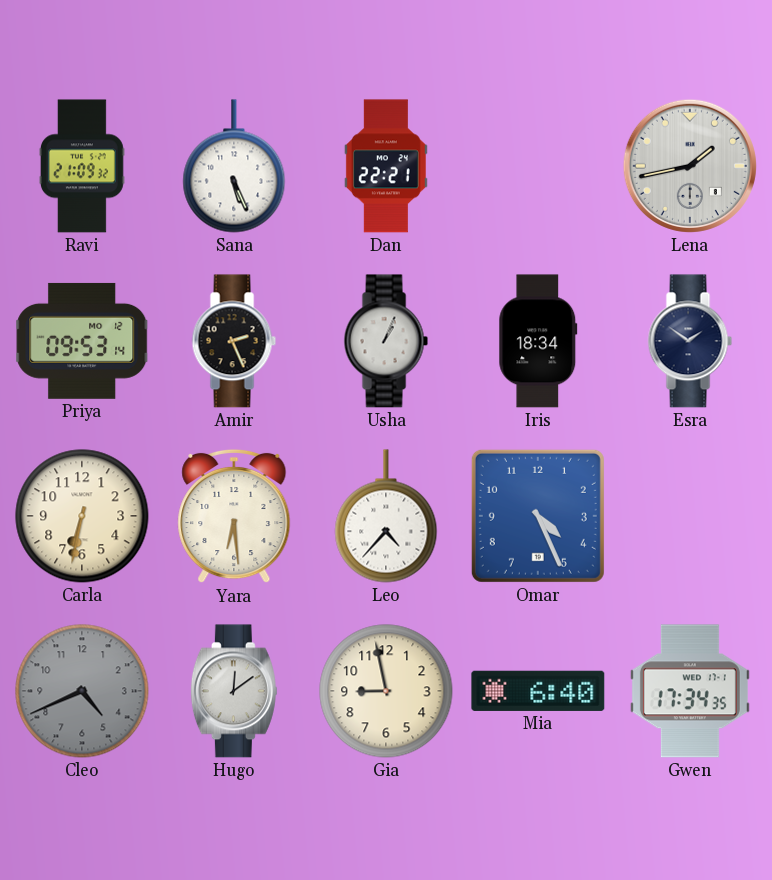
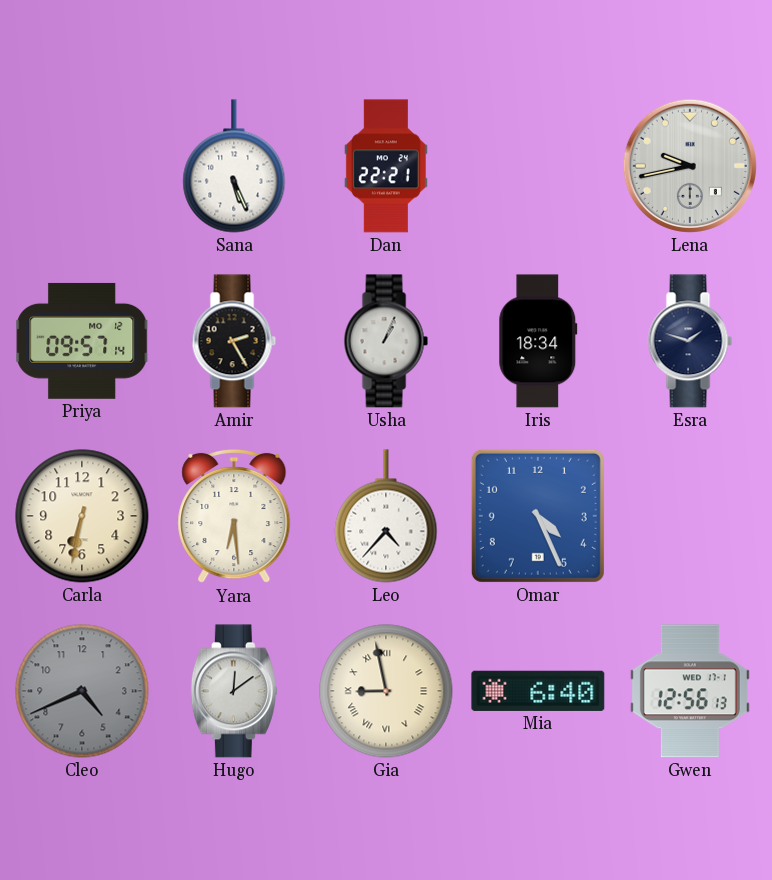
Ravi: 21:09 -> none (82, 166)
Lena: 1:43 -> 9:43 (690, 166)
Priya: 09:53 -> 09:57 (83, 341)
Amir: 2:26 -> 2:25 (234, 341)
Esra: 1:51 -> 1:48 (690, 341)
Gia numerals: Arabic -> Roman (386, 691)
Gwen: 17:34 -> 12:56 (690, 691)
